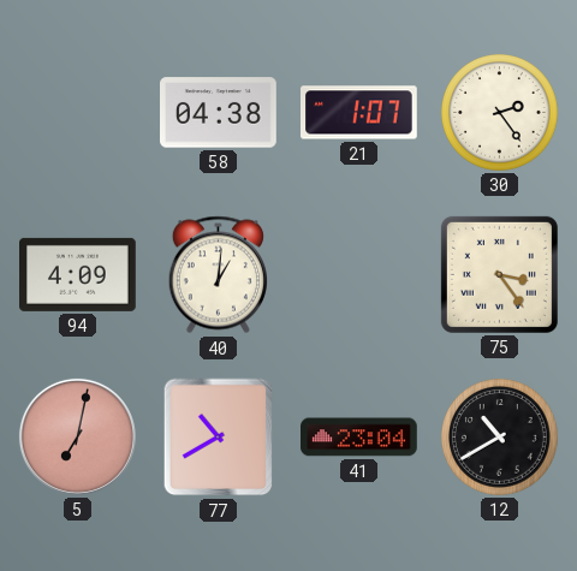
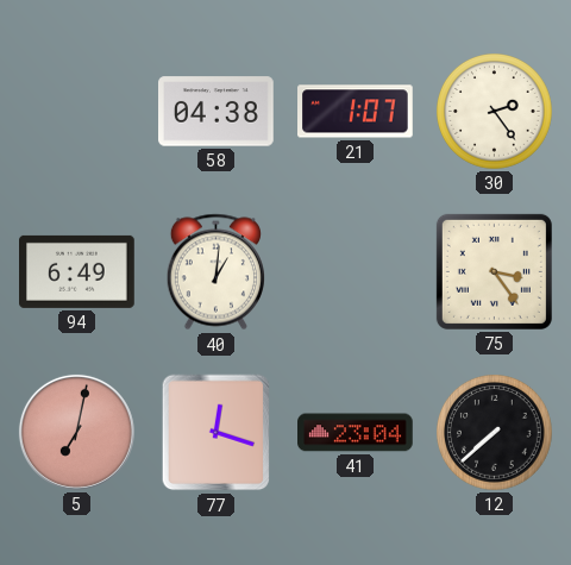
94: 4:09 -> 6:49 (77, 271)
77: 10:40 -> 12:18 (217, 433)
12: 10:40 -> 7:38 (495, 433)
